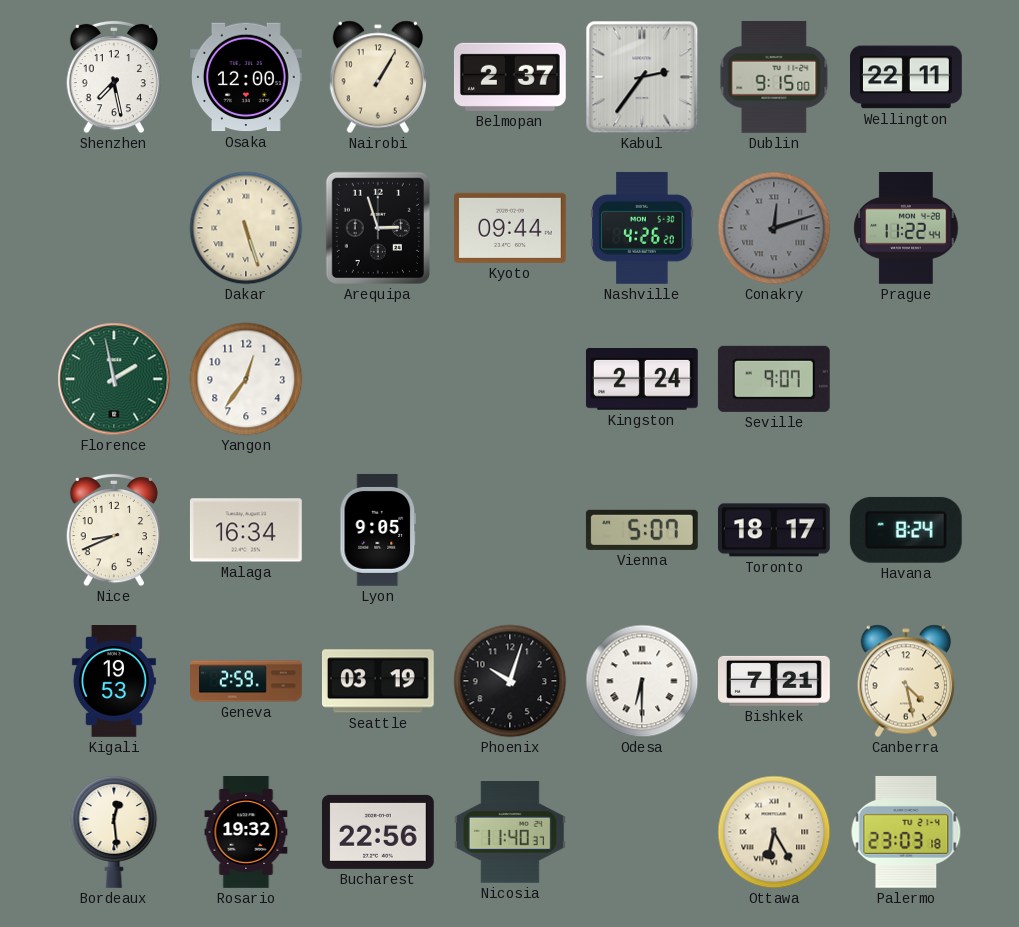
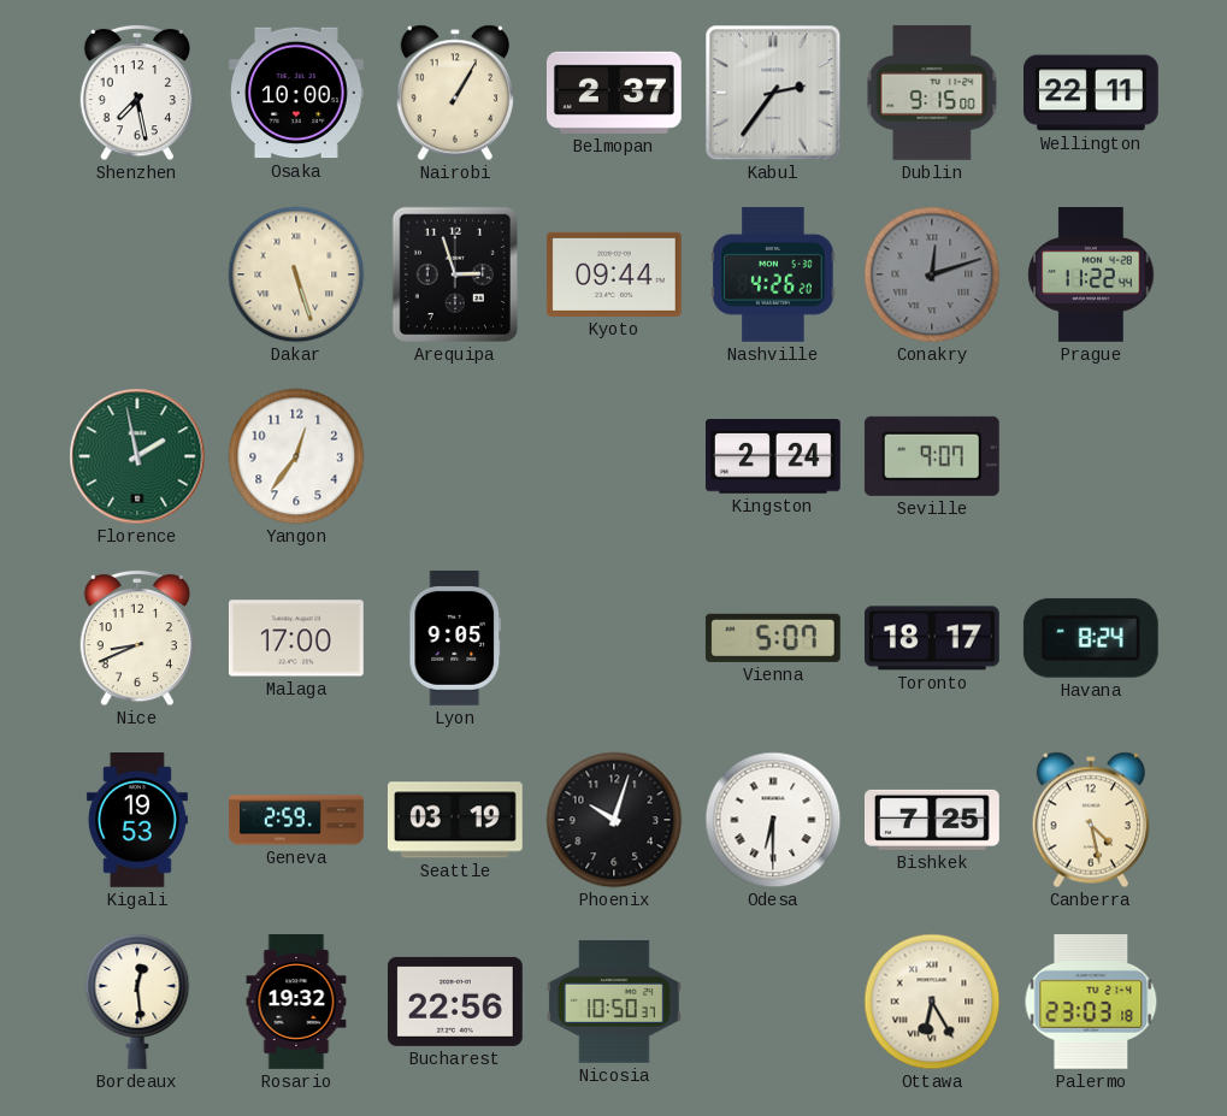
Osaka: 12:00 -> 10:00 (297, 93)
Malaga: 16:34 -> 17:00 (296, 638)
Bishkek: 7:21 -> 7:25 (933, 820)
Nicosia: 11:40 -> 10:50 (614, 1002)
